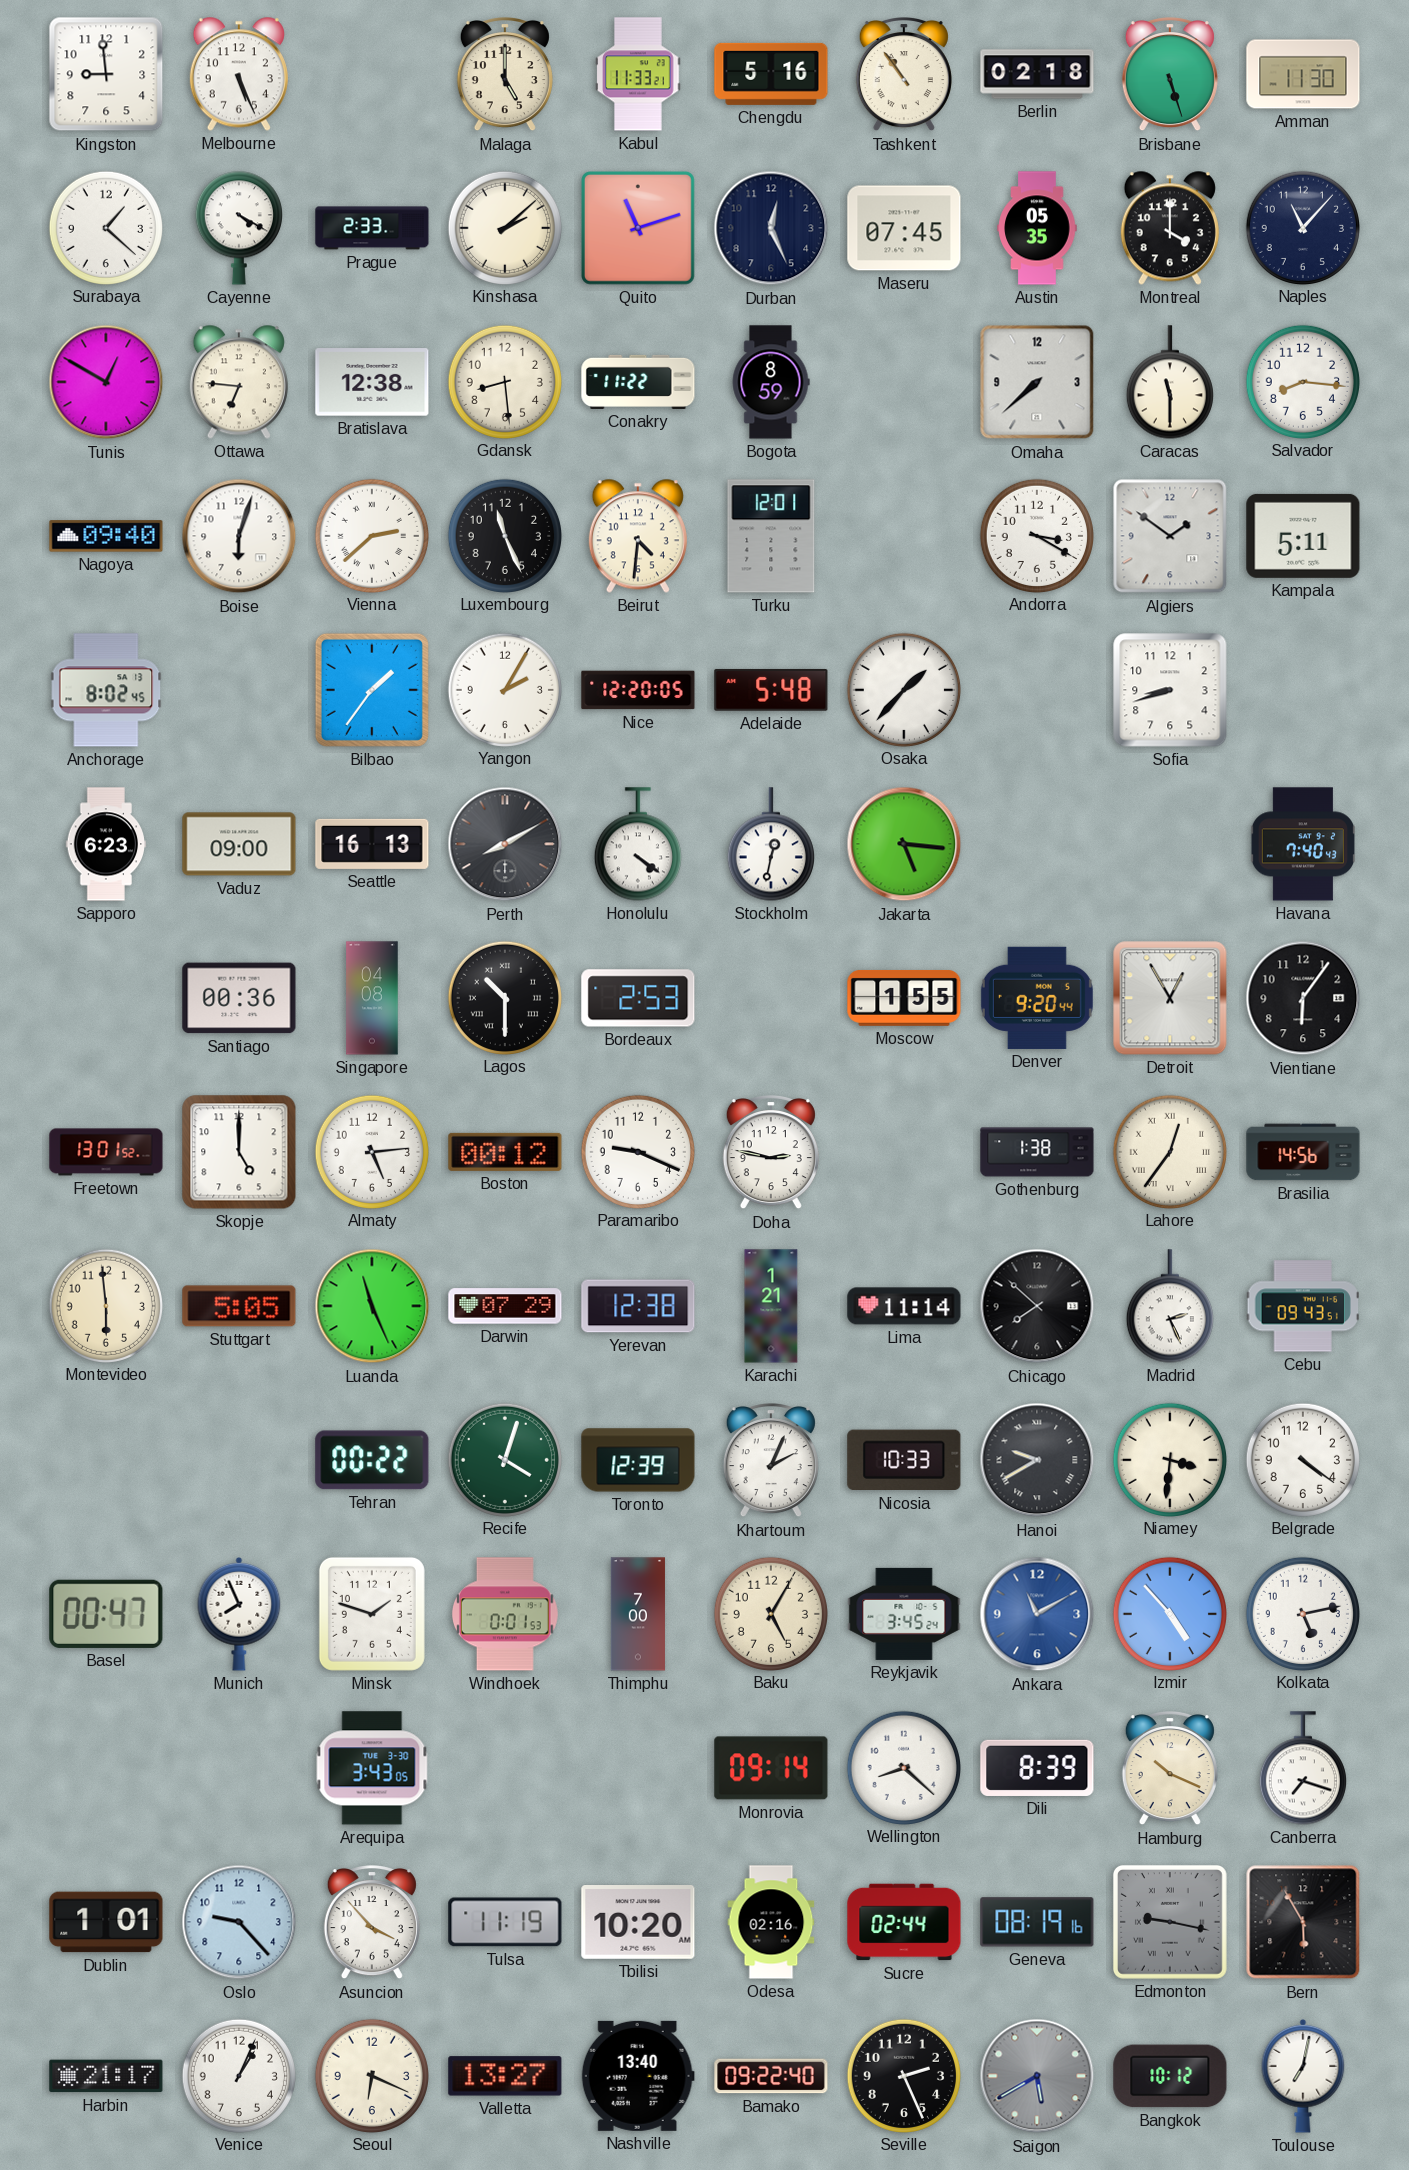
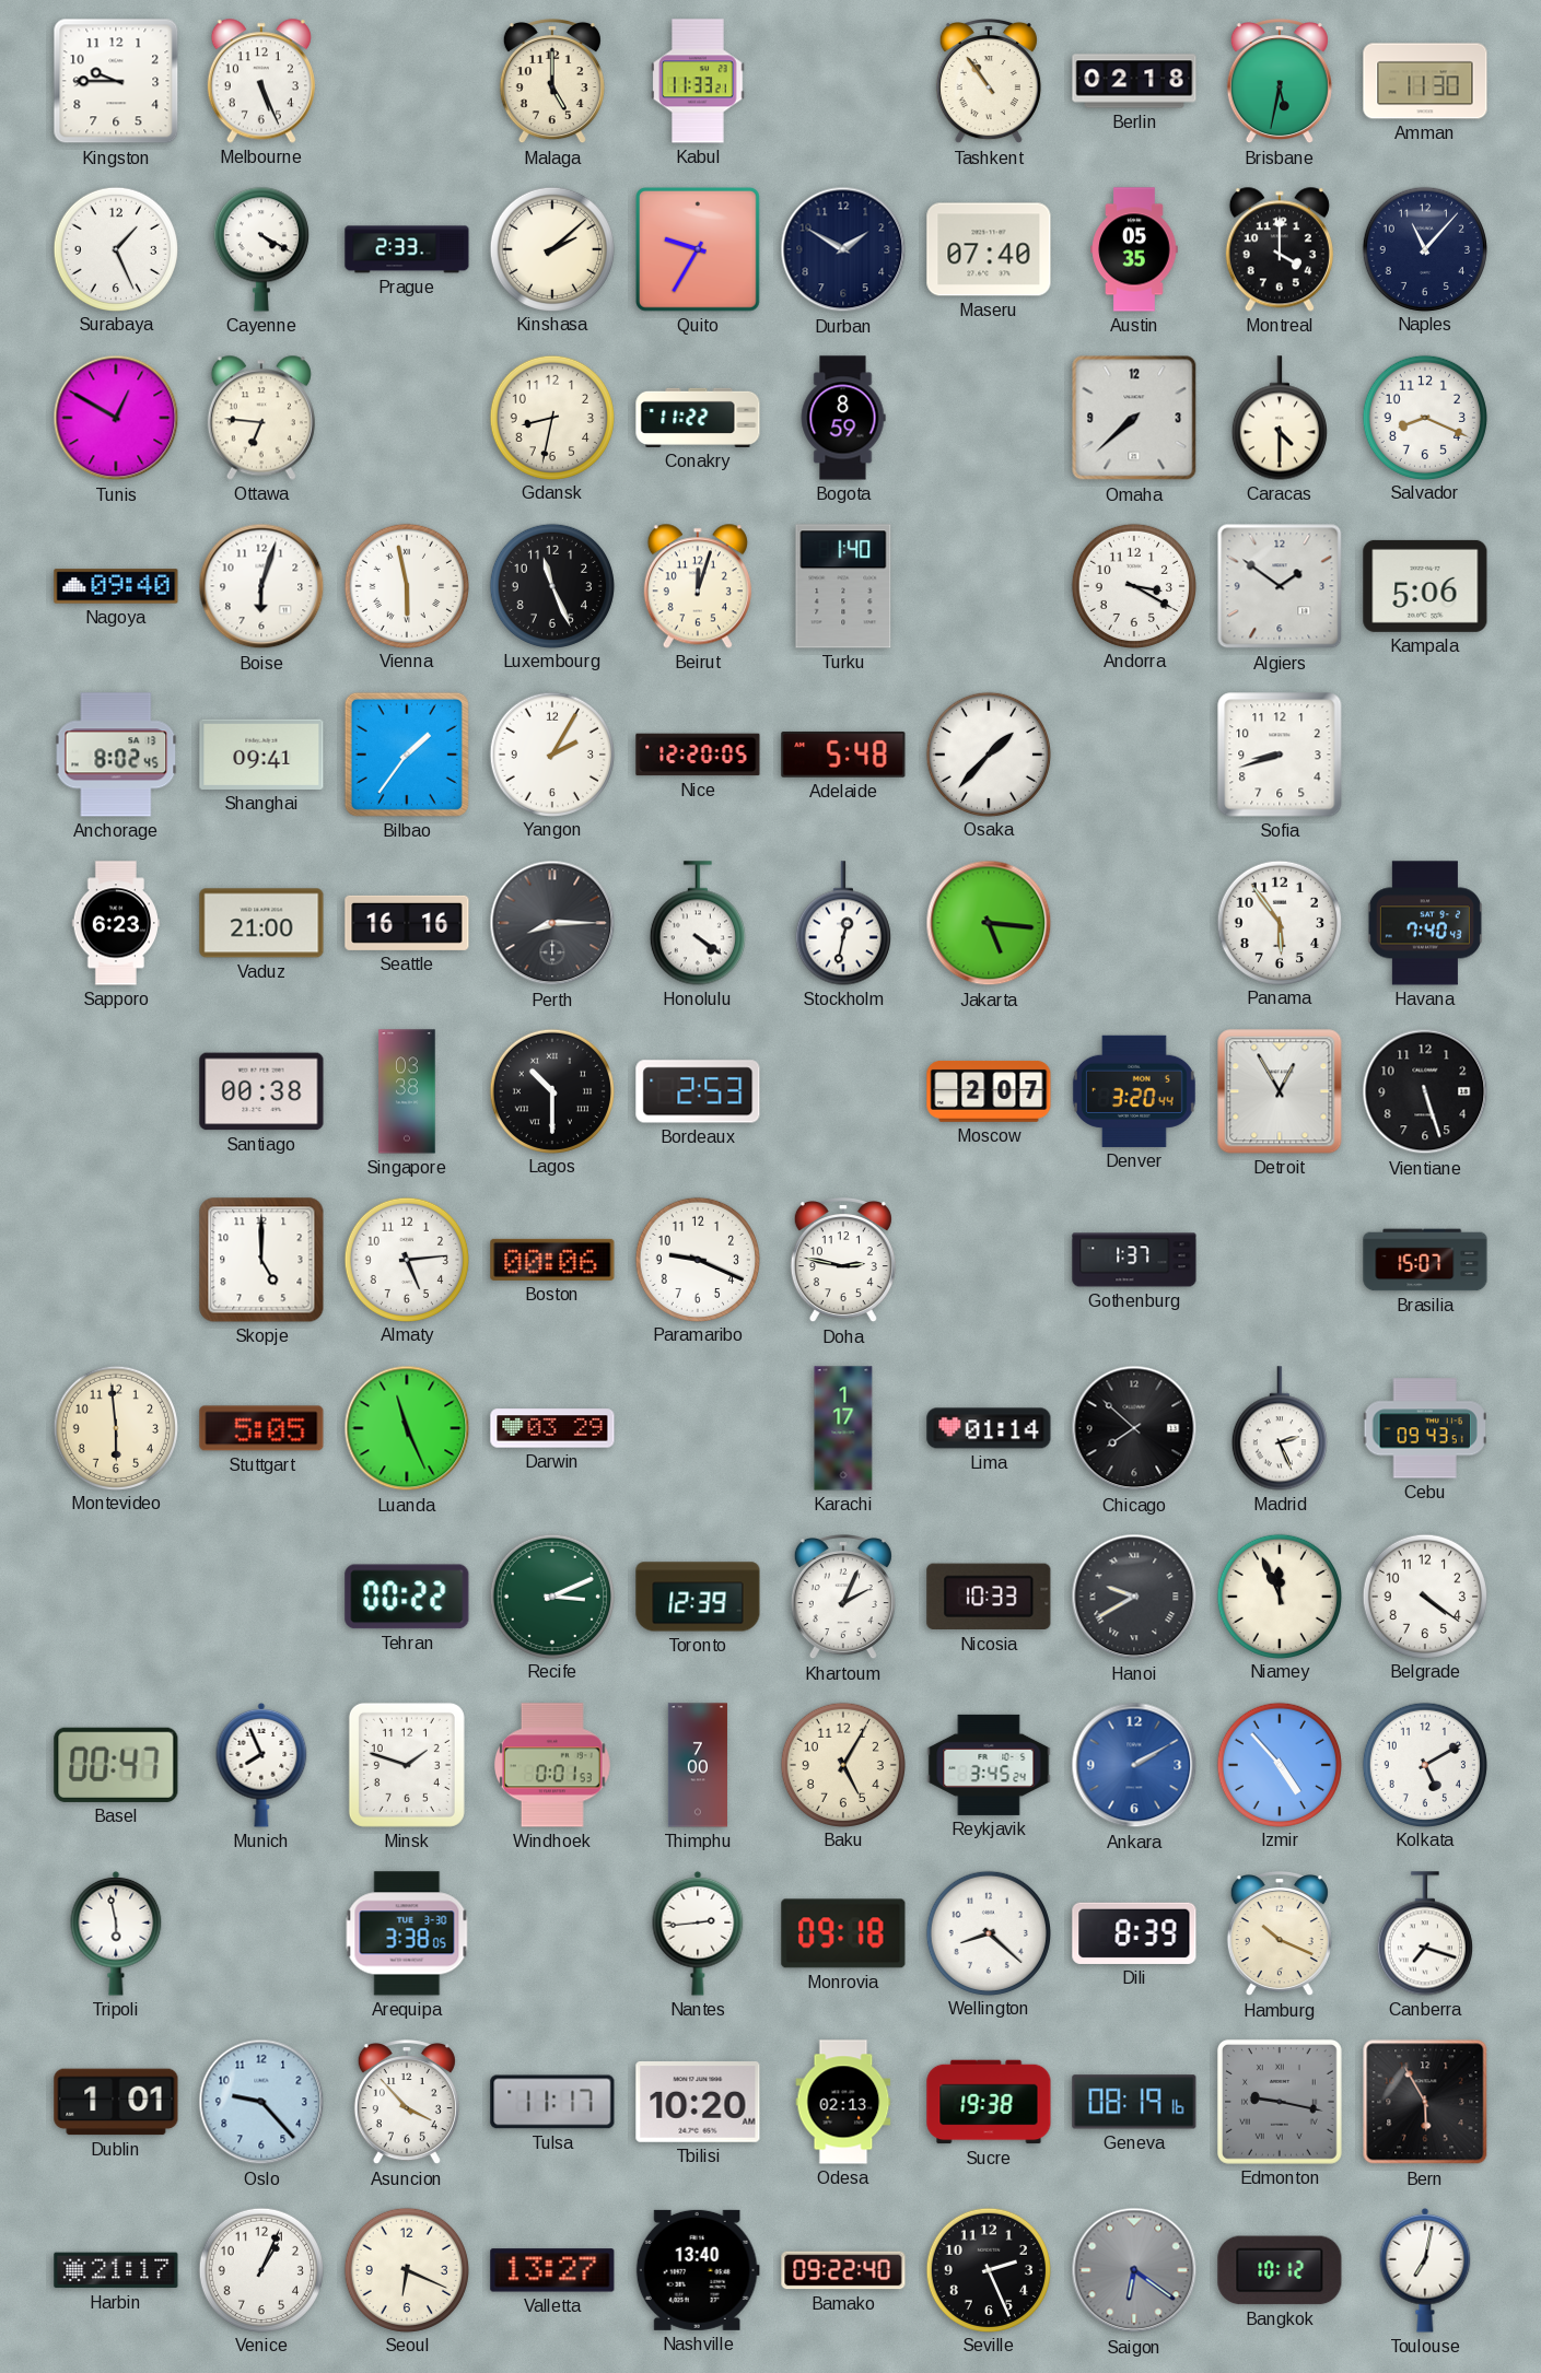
Kingston: 8:59 -> 9:45 (116, 81)
Chengdu: 5:16 -> none (771, 74)
Brisbane: 5:27 -> 5:32 (1280, 82)
Surabaya: 1:22 -> 1:26 (115, 248)
Quito: 11:12 -> 9:35 (698, 249)
Durban: 12:26 -> 1:50 (843, 249)
Maseru: 07:45 -> 07:40 (989, 249)
Bratislava: 12:38 -> none (372, 382)
Gdansk: 8:29 -> 8:32 (551, 417)
Caracas: 11:30 -> 4:30 (1280, 418)
Salvador: 8:16 -> 8:19 (1424, 417)
Vienna: 2:38 -> 5:58 (406, 585)
Beirut: 4:31 -> 12:03 (698, 586)
Turku: 12:01 -> 1:40 (843, 586)
Kampala: 5:11 -> 5:06 (1425, 586)
Shanghai: none -> 09:41 (261, 755)
Vaduz: 09:00 -> 21:00 (261, 923)
Seattle: 16:13 -> 16:16 (407, 923)
Perth: 8:10 -> 8:15 (552, 923)
Panama: none -> 5:54 (1279, 922)
Santiago: 00:36 -> 00:38 (261, 1091)
Singapore: 04:08 -> 03:38 (407, 1091)
Moscow: 1:55 -> 2:07 (989, 1091)
Denver: 9:20 -> 3:20 (1134, 1091)
Vientiane: 6:06 -> 5:27 (1425, 1091)
Freetown: 13:01 -> none (106, 1152)
Boston: 00:12 -> 00:06 (552, 1260)
Gothenburg: 1:38 -> 1:37 (1134, 1260)
Lahore: 12:36 -> none (1169, 1151)
Brasilia: 14:56 -> 15:07 (1425, 1260)
Darwin: 07:29 -> 03:29 (552, 1428)
Yerevan: 12:38 -> none (638, 1306)
Karachi: 1:21 -> 1:17 (843, 1428)
Lima: 11:14 -> 01:14 (989, 1428)
Recife: 4:03 -> 3:11 (551, 1595)
Niamey: 3:31 -> 11:56 (1279, 1595)
Ankara: 11:10 -> 2:10 (1134, 1765)
Kolkata: 5:13 -> 5:10 (1424, 1764)
Tripoli: none -> 5:58 (116, 1933)
Arequipa: 3:43 -> 3:38 (407, 1933)
Nantes: none -> 2:44 (698, 1933)
Monrovia: 09:14 -> 09:18 (843, 1933)
Tulsa: 11:19 -> 11:17 (552, 2102)
Odesa: 02:16 -> 02:13 (843, 2102)
Sucre: 02:44 -> 19:38 (989, 2102)
Saigon: 5:40 -> 6:21 (1134, 2270)
